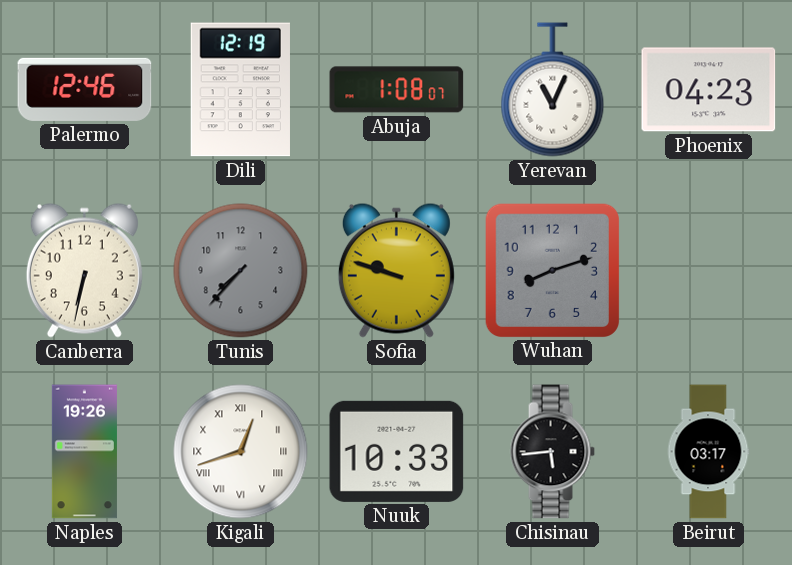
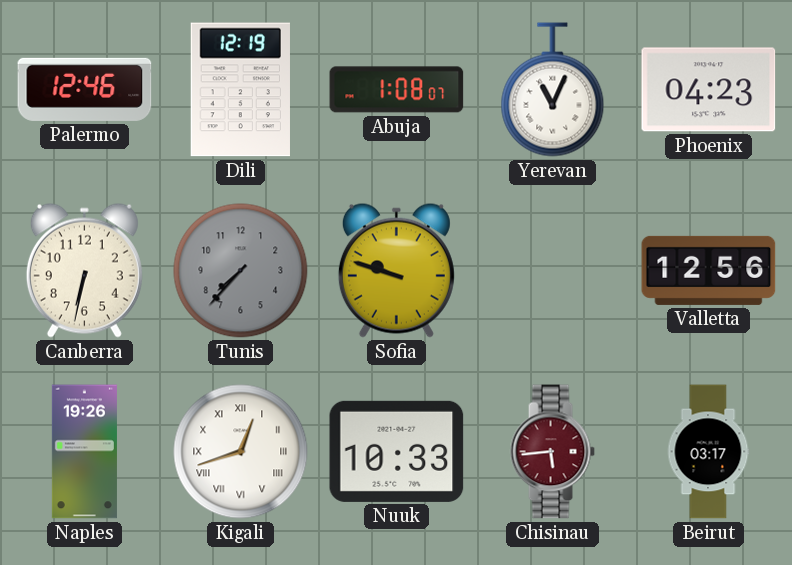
Wuhan: 8:12 -> none (552, 270)
Valletta: none -> 12:56 (709, 270)
Chisinau dial: black -> burgundy (552, 452)
